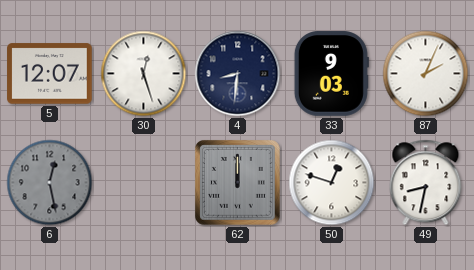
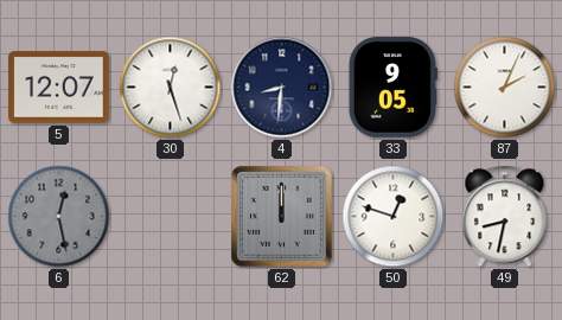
33: 9:03 -> 9:05 (392, 88)
